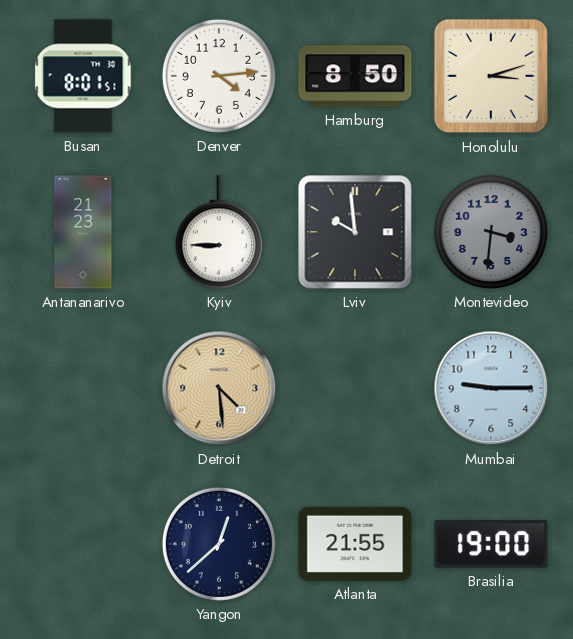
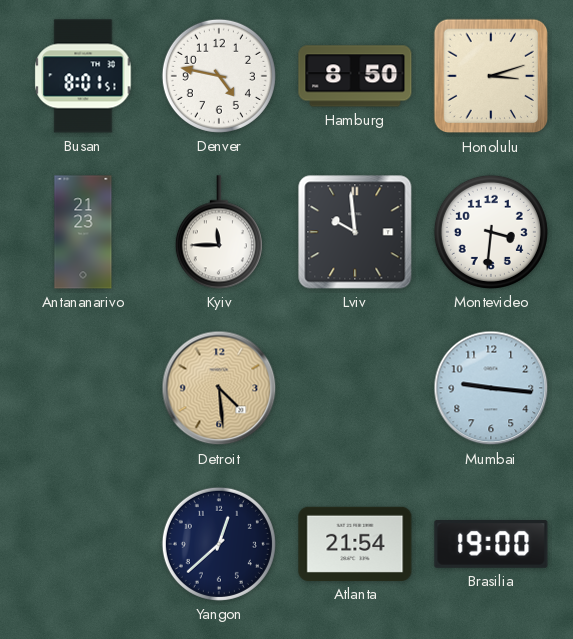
Denver: 4:14 -> 4:47 (219, 76)
Kyiv: 8:45 -> 11:45 (219, 232)
Montevideo dial: grey -> white (491, 232)
Mumbai: 9:15 -> 9:16 (491, 388)
Atlanta: 21:55 -> 21:54 (355, 544)
